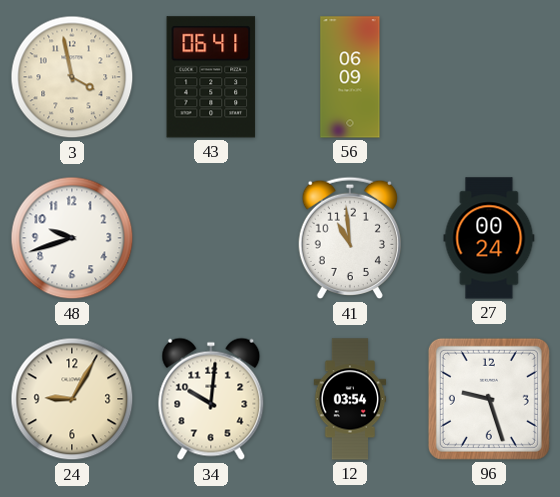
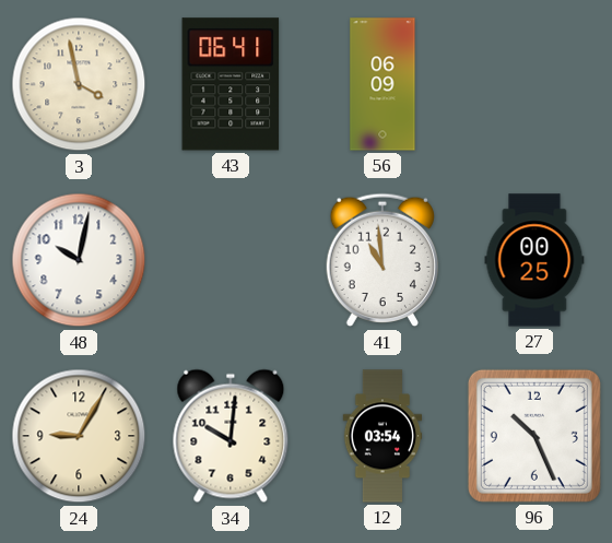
48: 9:42 -> 10:02 (79, 260)
27: 00:24 -> 00:25 (534, 260)
96: 9:27 -> 10:26 (534, 436)
